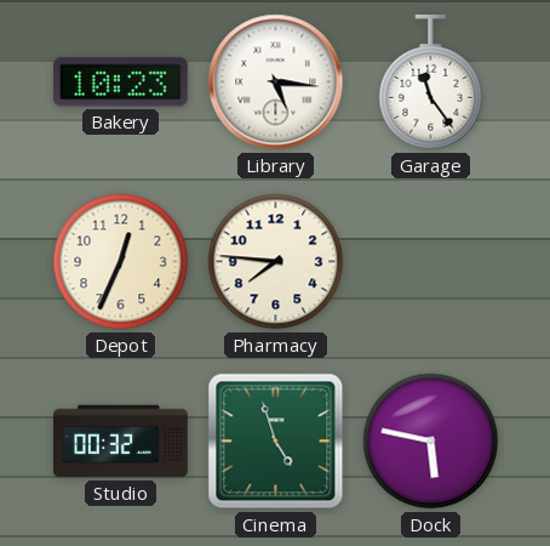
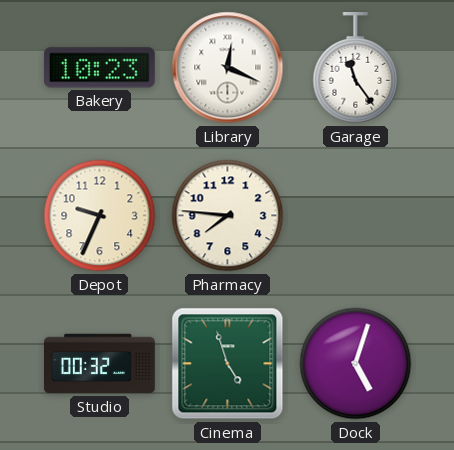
Library: 5:16 -> 12:19 (228, 68)
Depot: 12:34 -> 9:34 (100, 216)
Dock: 5:47 -> 5:03 (356, 364)
